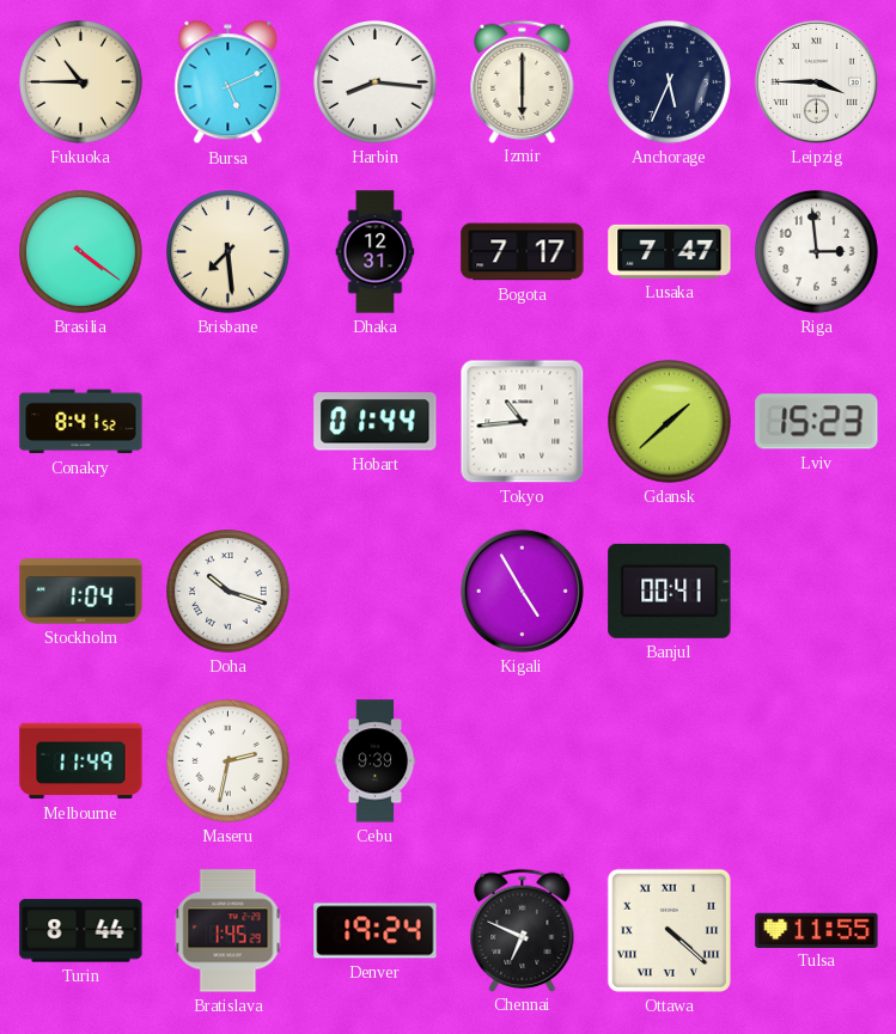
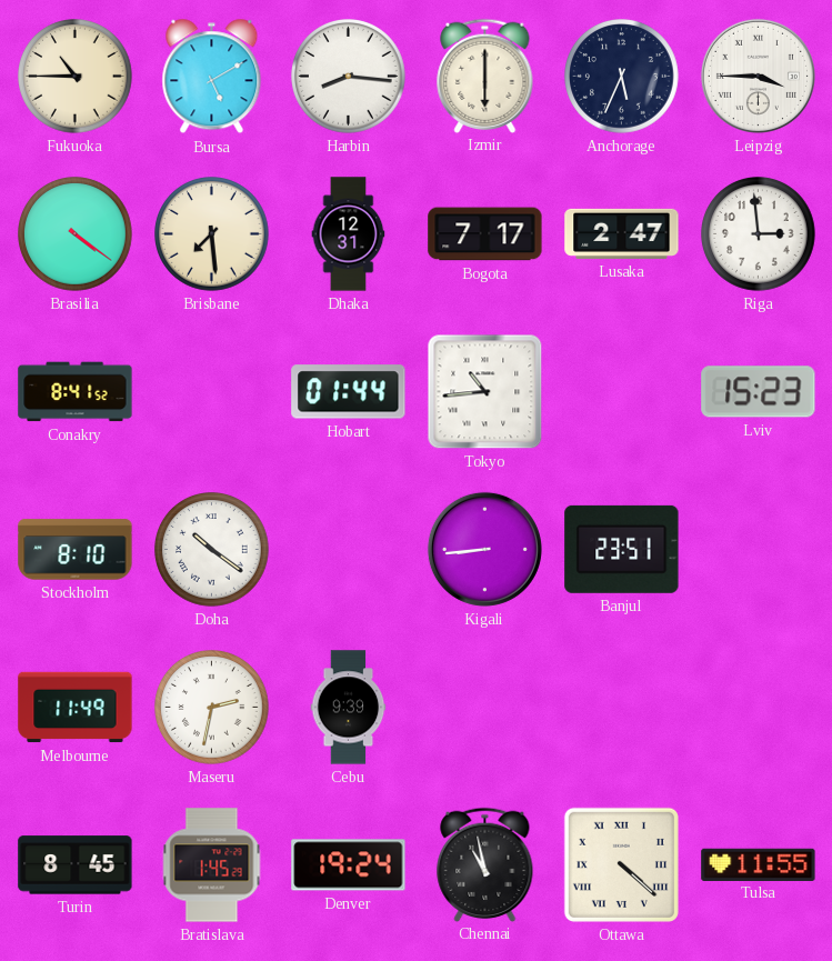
Bursa: 5:11 -> 5:10 (212, 77)
Lusaka: 7:47 -> 2:47 (622, 233)
Gdansk: 1:38 -> none (670, 422)
Stockholm: 1:04 -> 8:10 (76, 550)
Doha: 10:18 -> 10:21 (212, 550)
Kigali: 4:55 -> 8:44 (484, 549)
Banjul: 00:41 -> 23:51 (622, 549)
Turin: 8:44 -> 8:45 (76, 865)
Chennai: 6:49 -> 10:58 (485, 864)
